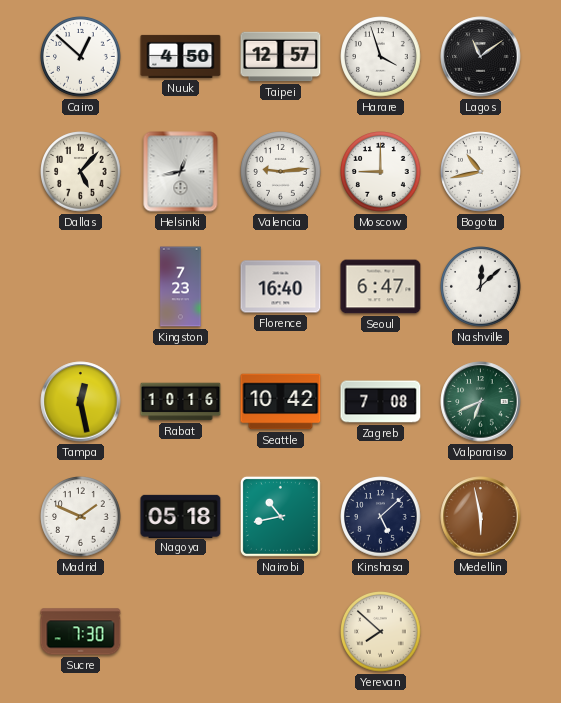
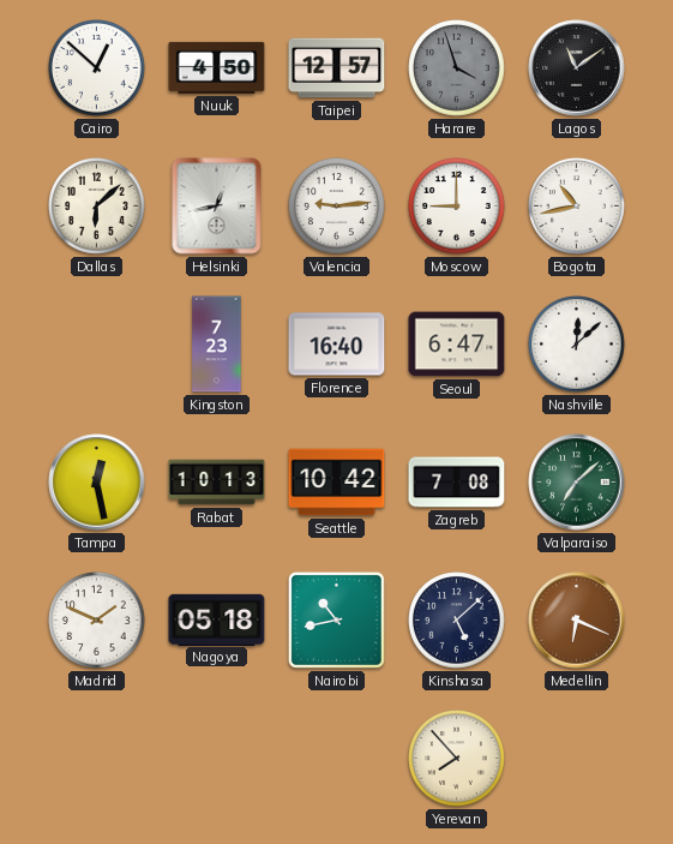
Harare dial: white -> grey (457, 68)
Dallas: 5:07 -> 6:08 (97, 206)
Rabat: 10:16 -> 10:13 (217, 483)
Valparaiso: 6:41 -> 7:08 (577, 483)
Medellin: 5:58 -> 6:19 (577, 621)
Sucre: 7:30 -> none (81, 632)
Yerevan: 7:52 -> 7:53 (457, 759)
